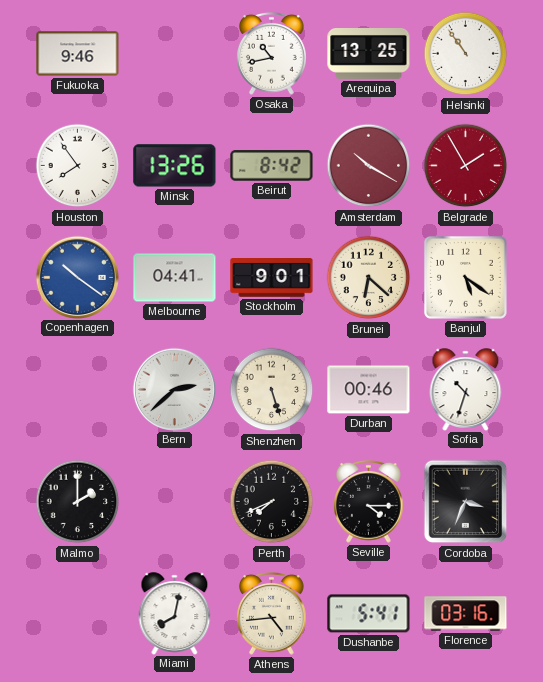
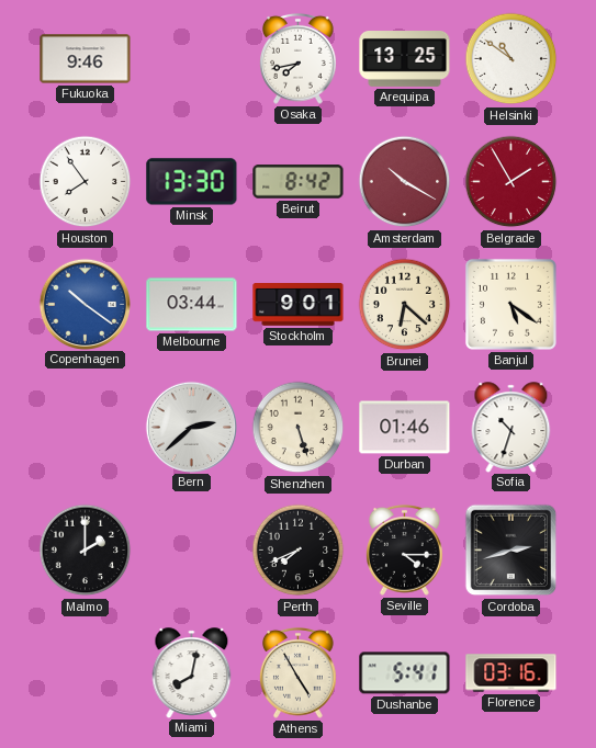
Osaka: 10:43 -> 7:43 (299, 58)
Helsinki: 10:54 -> 10:51 (511, 59)
Minsk: 13:26 -> 13:30 (192, 182)
Melbourne: 04:41 -> 03:44 (192, 305)
Durban: 00:46 -> 01:46 (405, 428)
Cordoba: 3:34 -> 2:42 (511, 551)
Athens: 4:44 -> 4:55 (299, 672)
